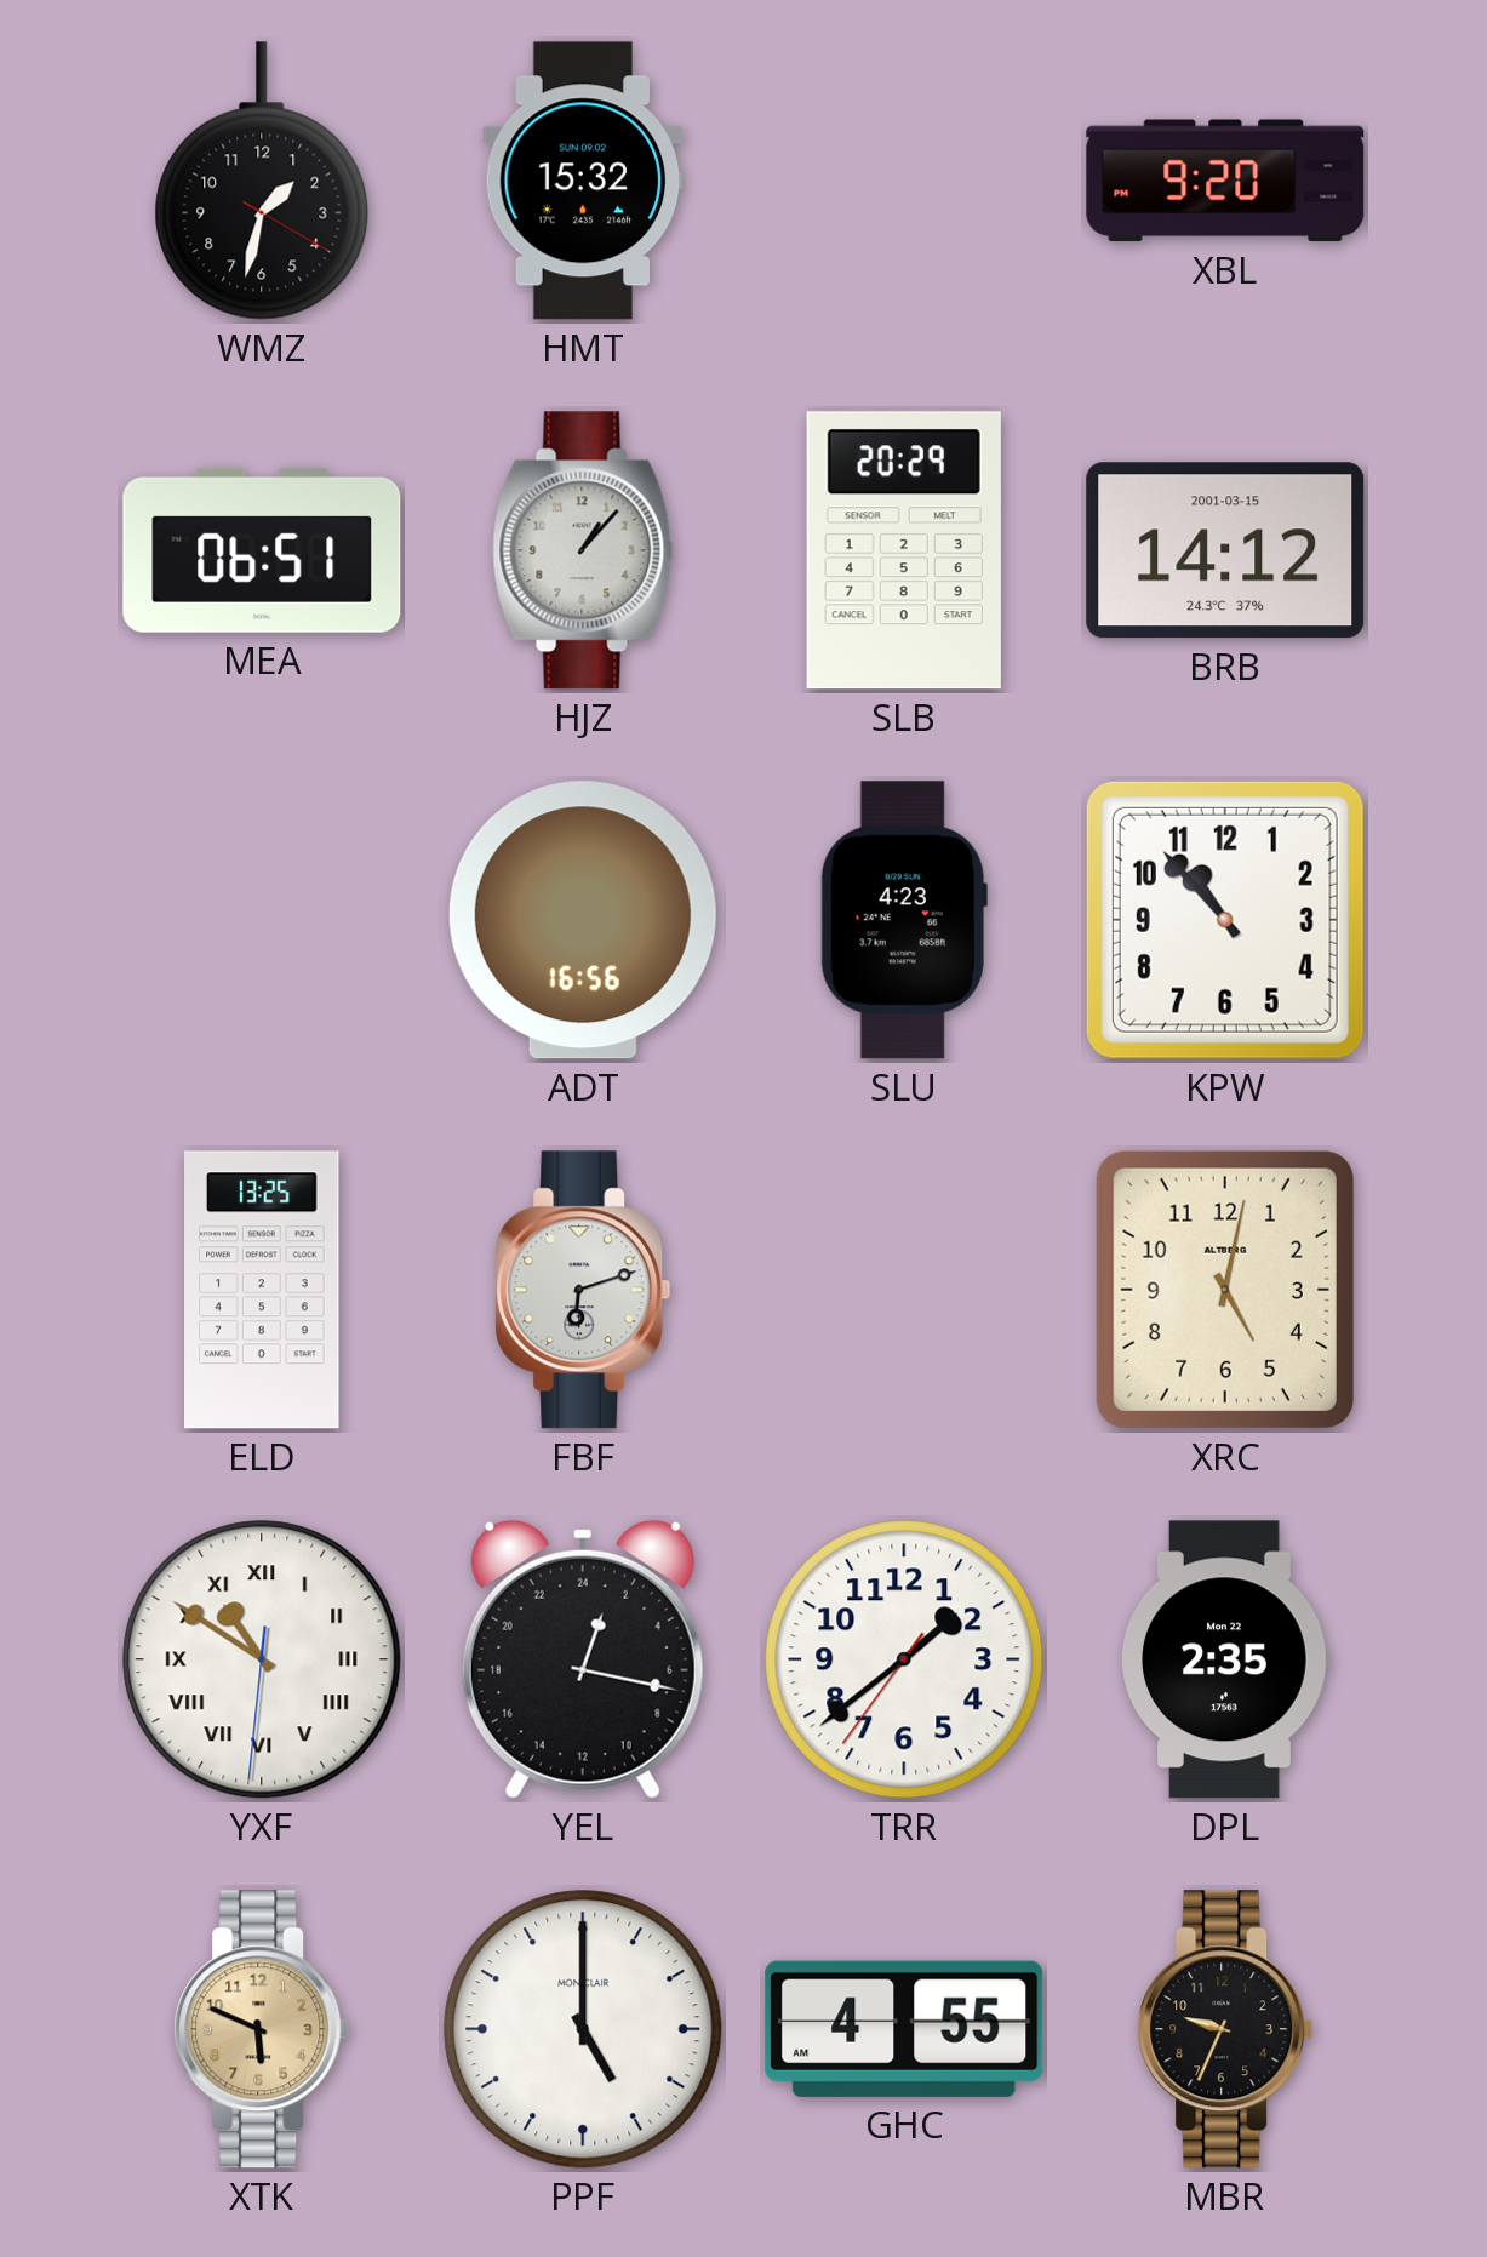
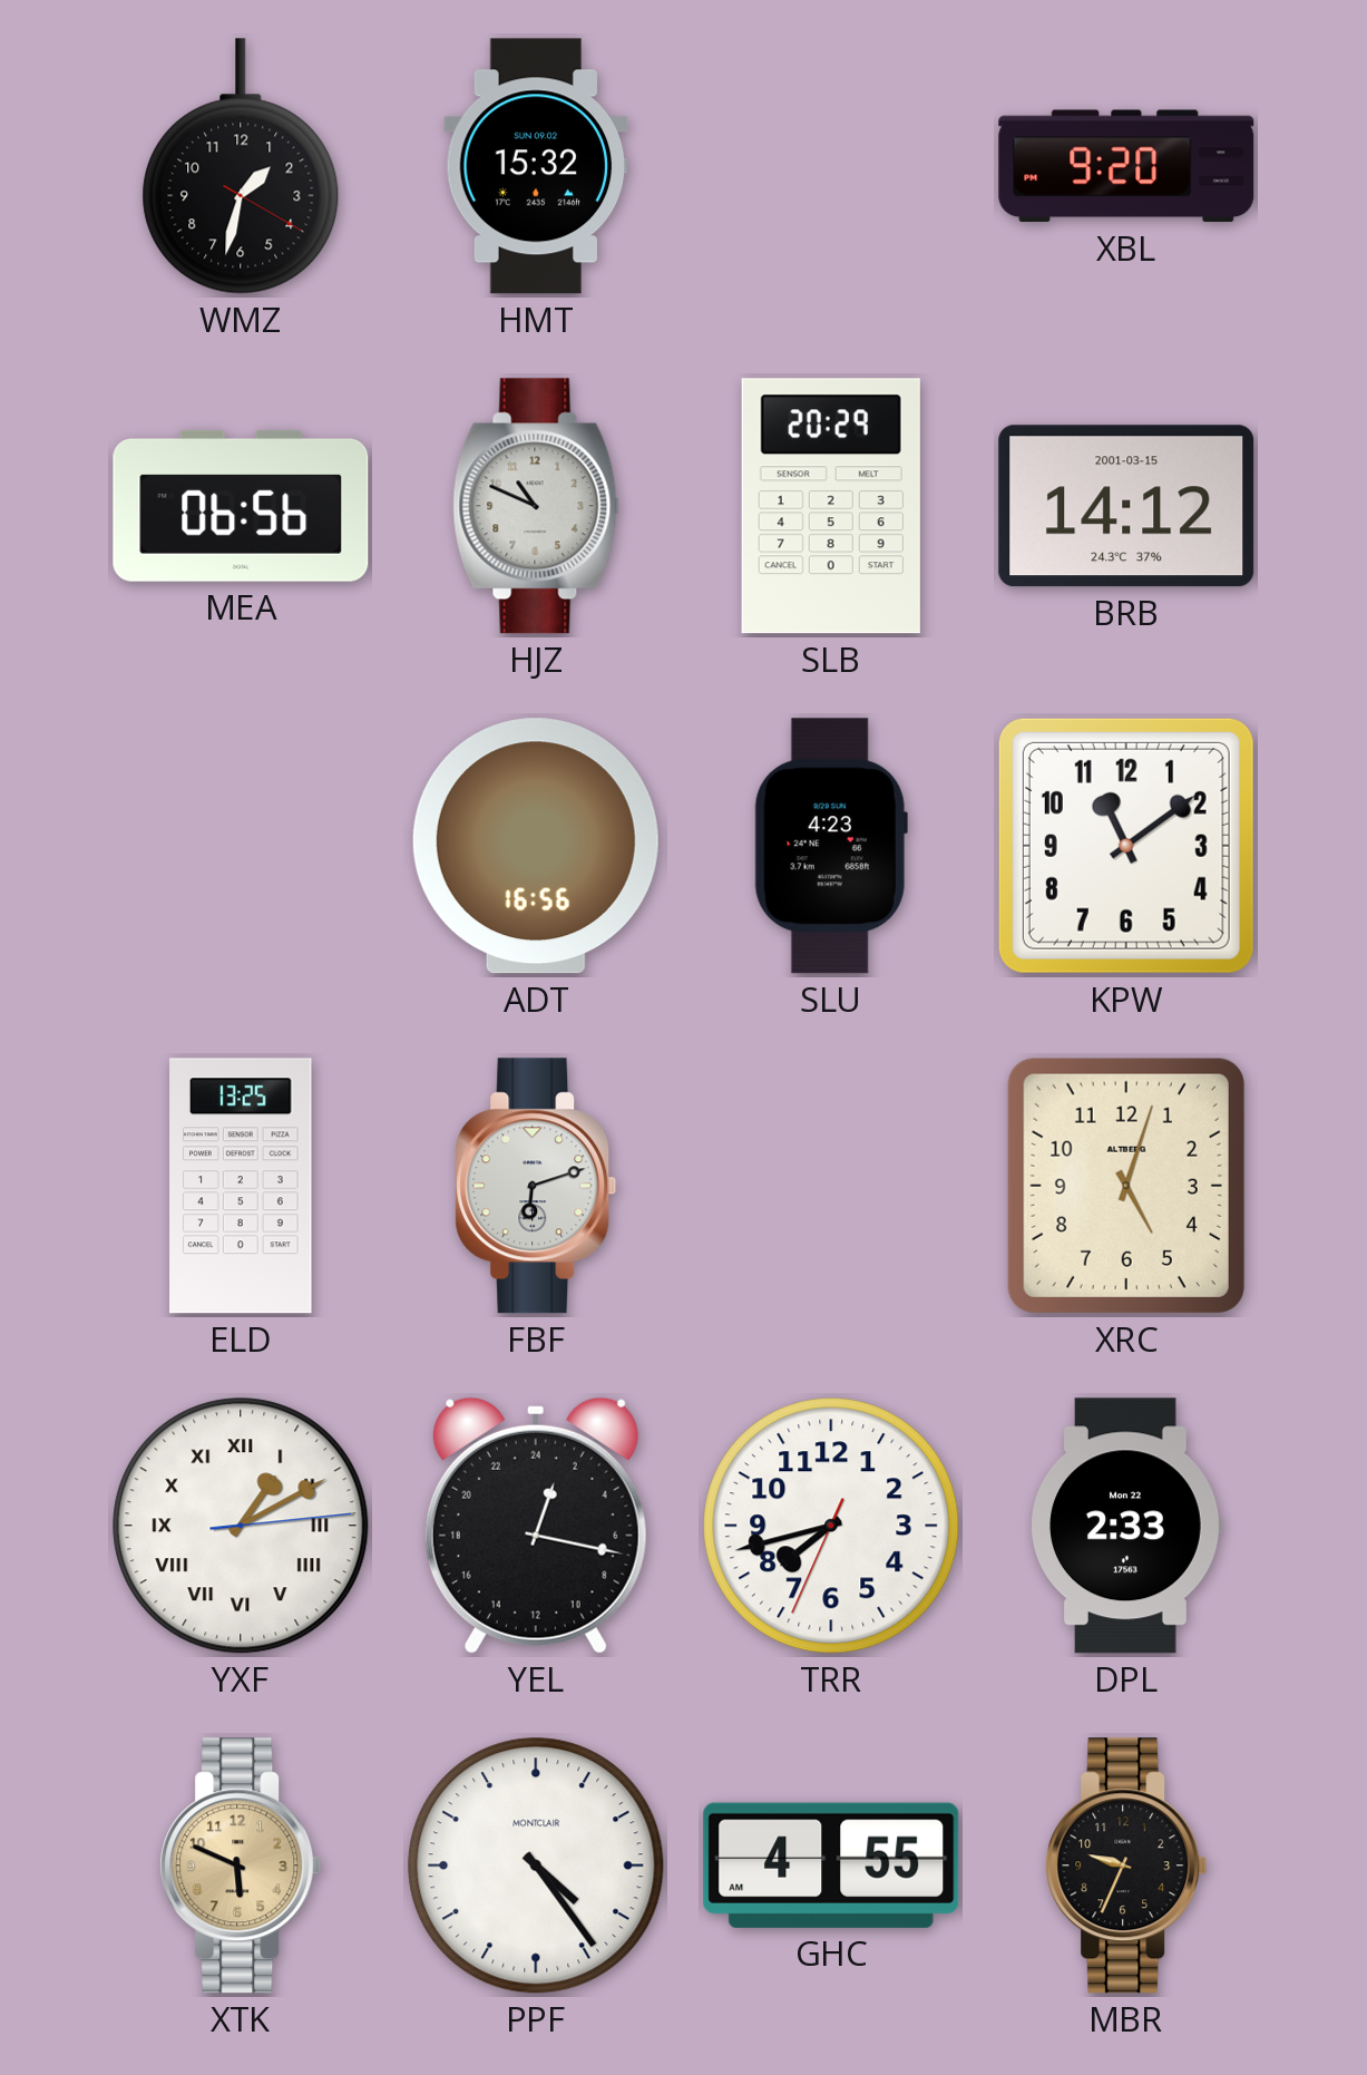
MEA: 06:51 -> 06:56 (241, 506)
HJZ: 1:07 -> 10:49 (536, 506)
KPW: 10:53 -> 11:09 (1126, 846)
XRC: 5:02 -> 5:03 (1126, 1186)
YXF: 10:50 -> 1:10 (241, 1526)
TRR: 1:38 -> 7:42 (831, 1526)
DPL: 2:35 -> 2:33 (1126, 1526)
PPF: 5:00 -> 4:24 (536, 1865)
